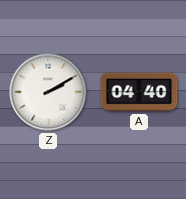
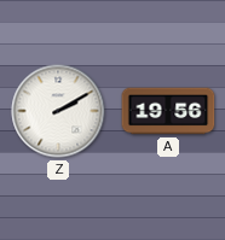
A: 04:40 -> 19:56 (168, 111)
